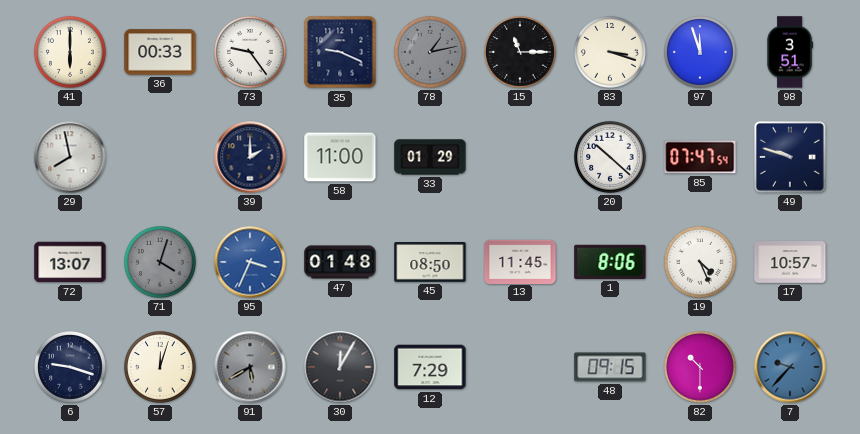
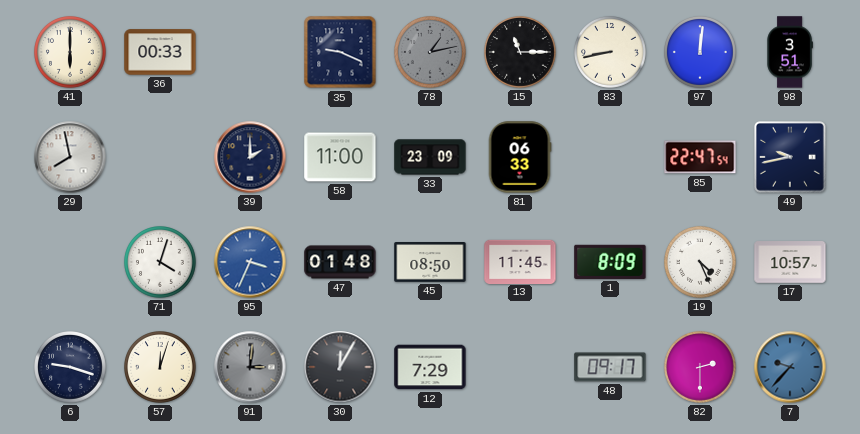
73: 9:24 -> none (251, 53)
83: 3:18 -> 8:43 (611, 53)
97: 11:57 -> 12:01 (701, 53)
33: 01:29 -> 23:09 (430, 157)
81: none -> 06:33 (520, 157)
20: 10:22 -> none (611, 158)
85: 07:47 -> 22:47 (700, 157)
49: 9:48 -> 9:43 (791, 158)
72: 13:07 -> none (70, 262)
71 dial: grey -> white (161, 263)
1: 8:06 -> 8:09 (610, 262)
91: 5:40 -> 3:01 (250, 367)
48: 09:15 -> 09:17 (610, 367)
82: 10:30 -> 2:30 (701, 368)
